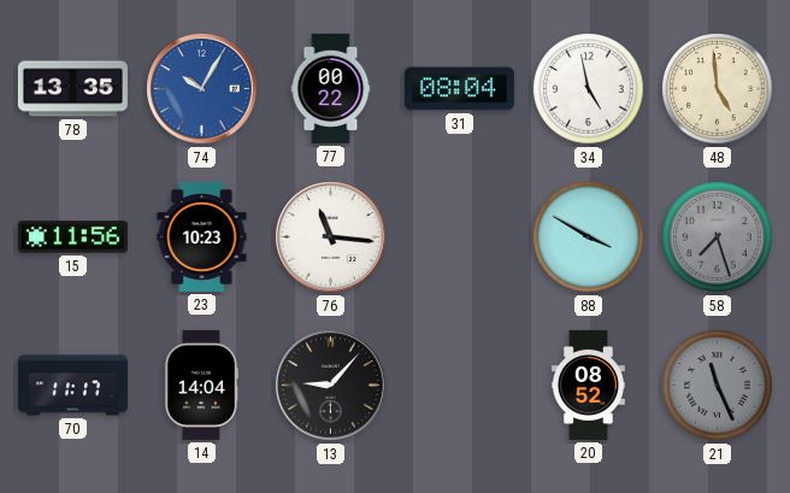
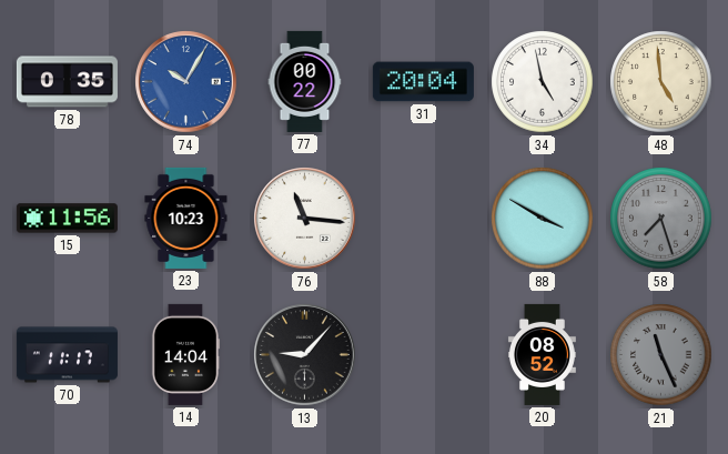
78: 13:35 -> 0:35 (67, 82)
31: 08:04 -> 20:04 (423, 82)
